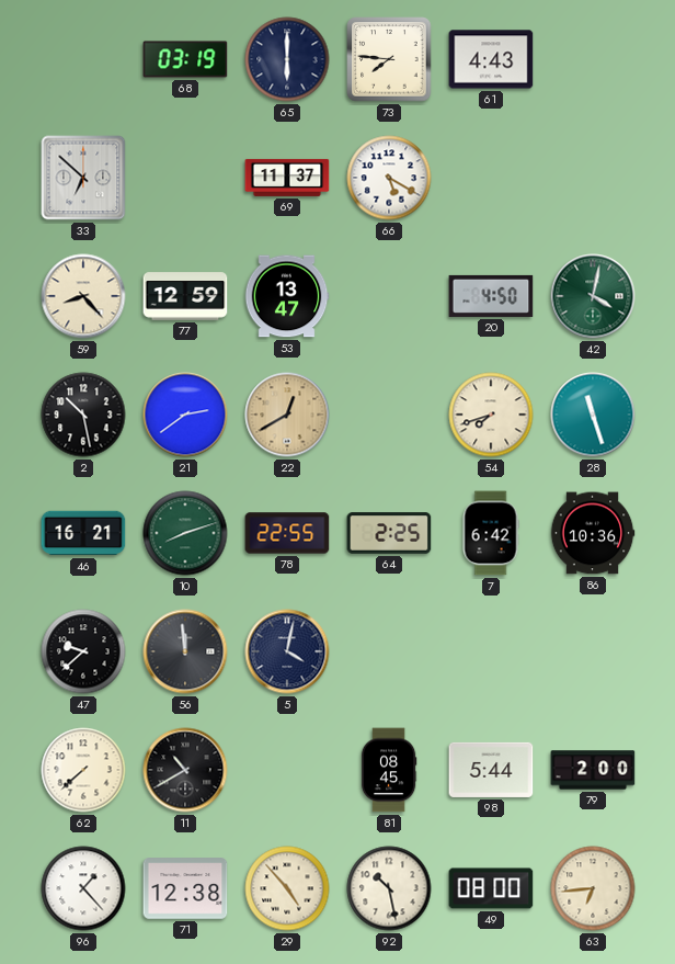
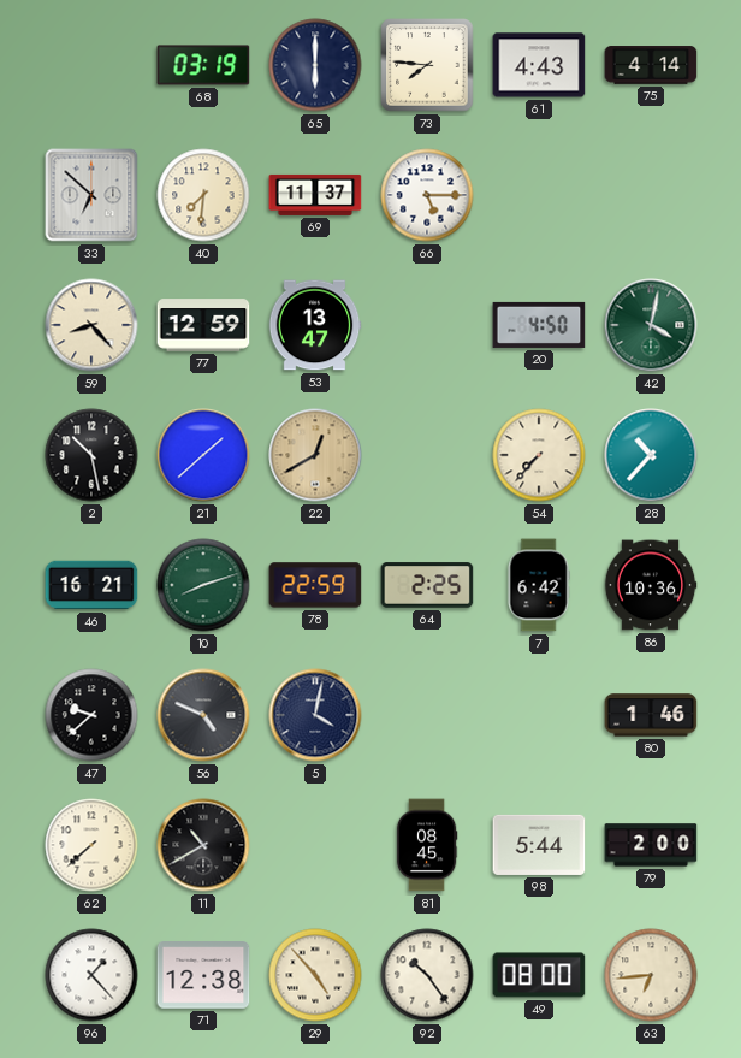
75: none -> 4:14 (651, 65)
40: none -> 7:31 (203, 195)
66: 5:20 -> 5:15 (427, 195)
21: 2:39 -> 1:38 (203, 455)
54: 7:42 -> 7:37 (539, 455)
28: 11:27 -> 10:37 (651, 455)
78: 22:55 -> 22:59 (315, 585)
56: 11:59 -> 4:49 (203, 715)
80: none -> 1:46 (651, 715)
92: 10:28 -> 10:24 (427, 975)
